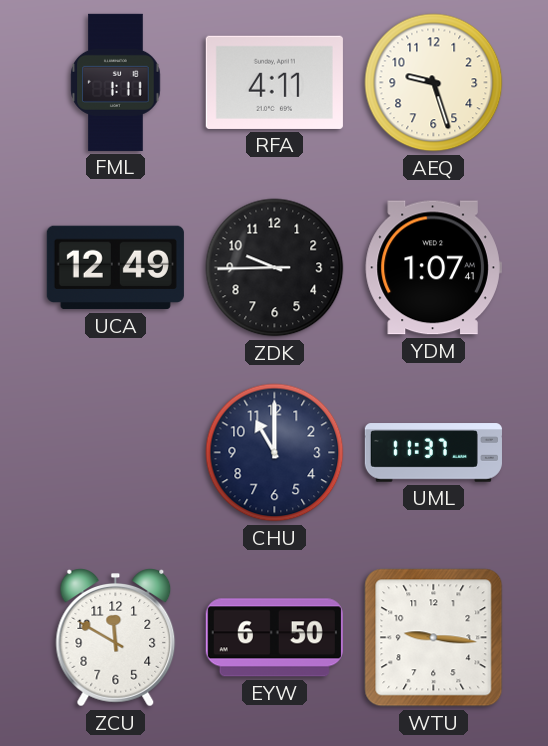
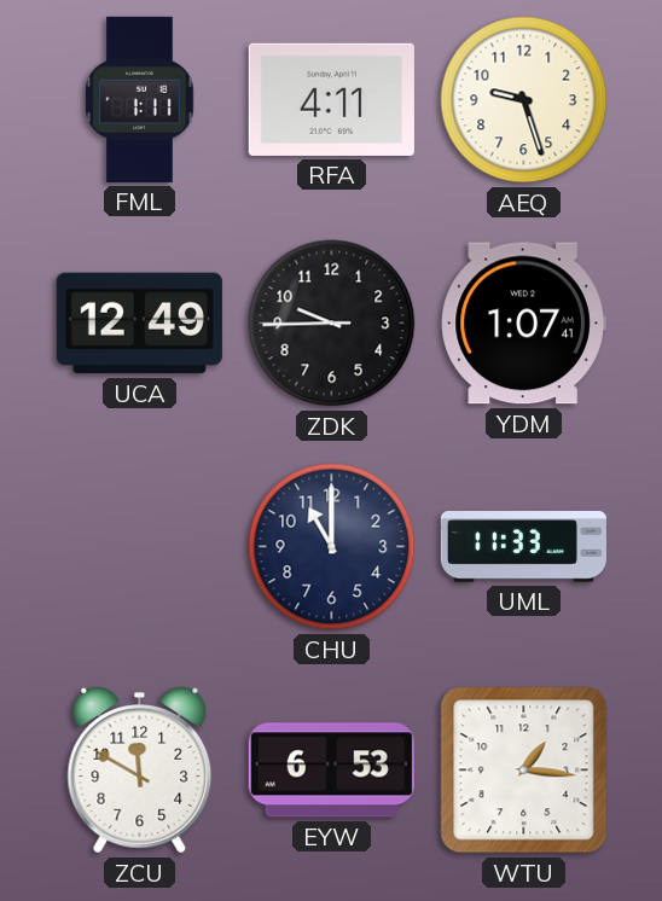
UML: 11:37 -> 11:33 (523, 547)
EYW: 6:50 -> 6:53 (331, 771)
WTU: 9:16 -> 1:16 (524, 771)
